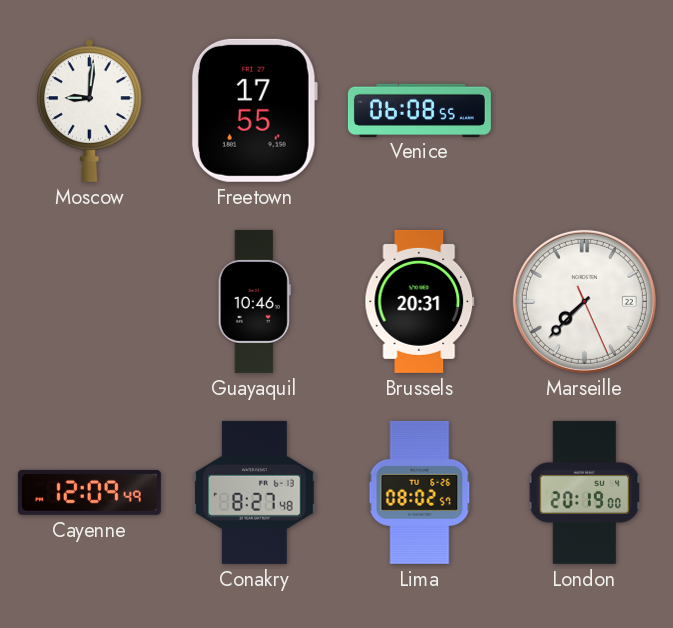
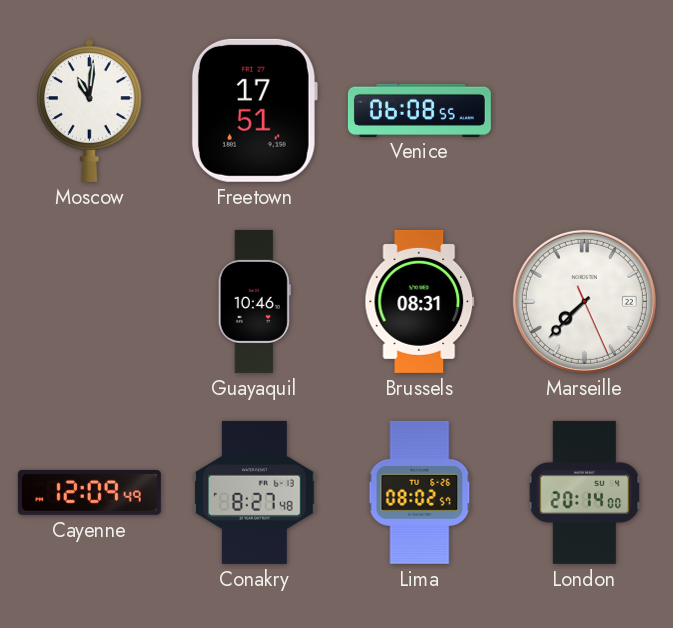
Moscow: 9:01 -> 11:01 (90, 110)
Freetown: 17:55 -> 17:51 (254, 110)
Brussels: 20:31 -> 08:31 (420, 301)
London: 20:19 -> 20:14 (585, 492)
